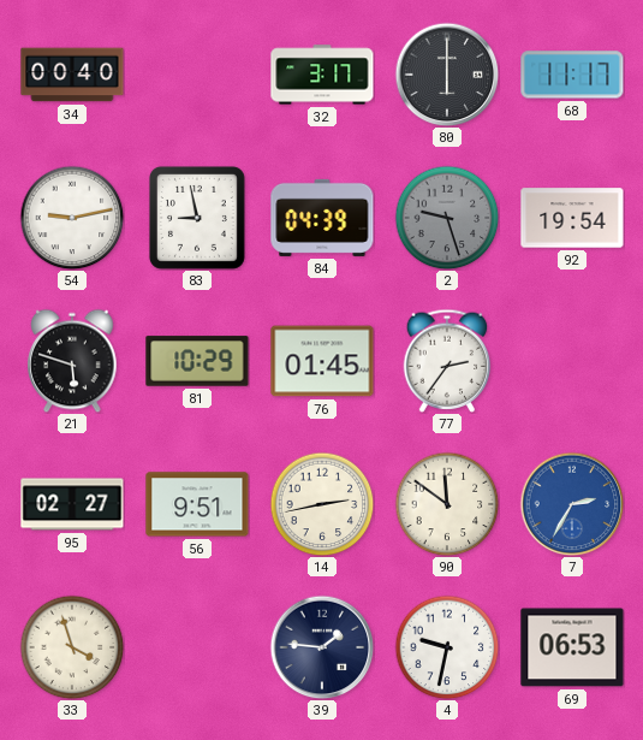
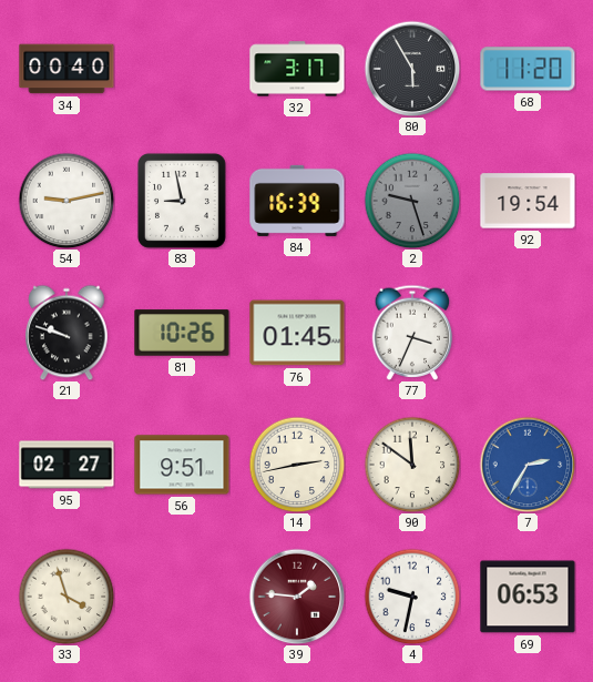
80: 6:00 -> 5:55 (412, 69)
68: 11:17 -> 11:20 (528, 69)
84: 04:39 -> 16:39 (297, 201)
21: 5:48 -> 9:48 (67, 333)
81: 10:29 -> 10:26 (182, 333)
77: 2:36 -> 3:34 (412, 333)
39 dial: navy -> burgundy (297, 597)
